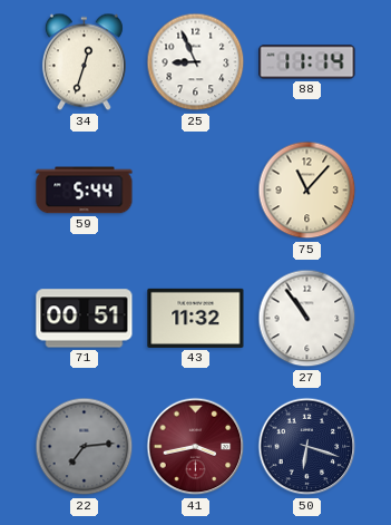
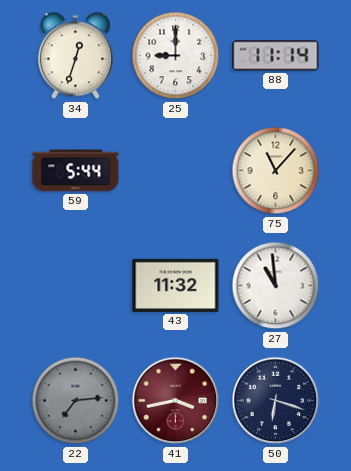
25: 8:56 -> 9:00 (176, 56)
71: 00:51 -> none (85, 319)
27: 10:54 -> 10:59 (276, 286)
